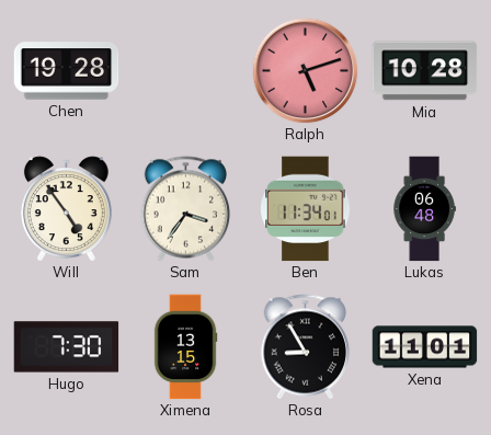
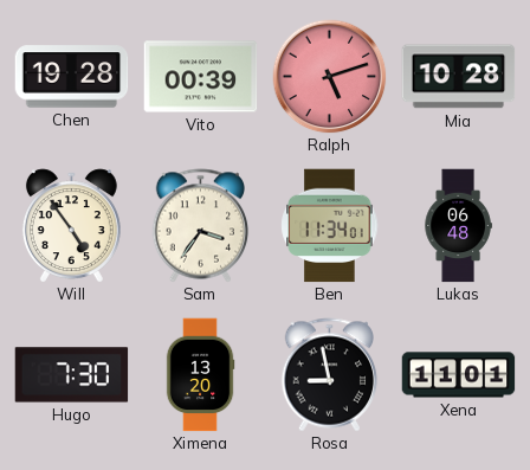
Vito: none -> 00:39 (201, 77)
Ximena: 13:15 -> 13:20 (200, 375)
Rosa: 8:55 -> 8:58 (330, 375)
